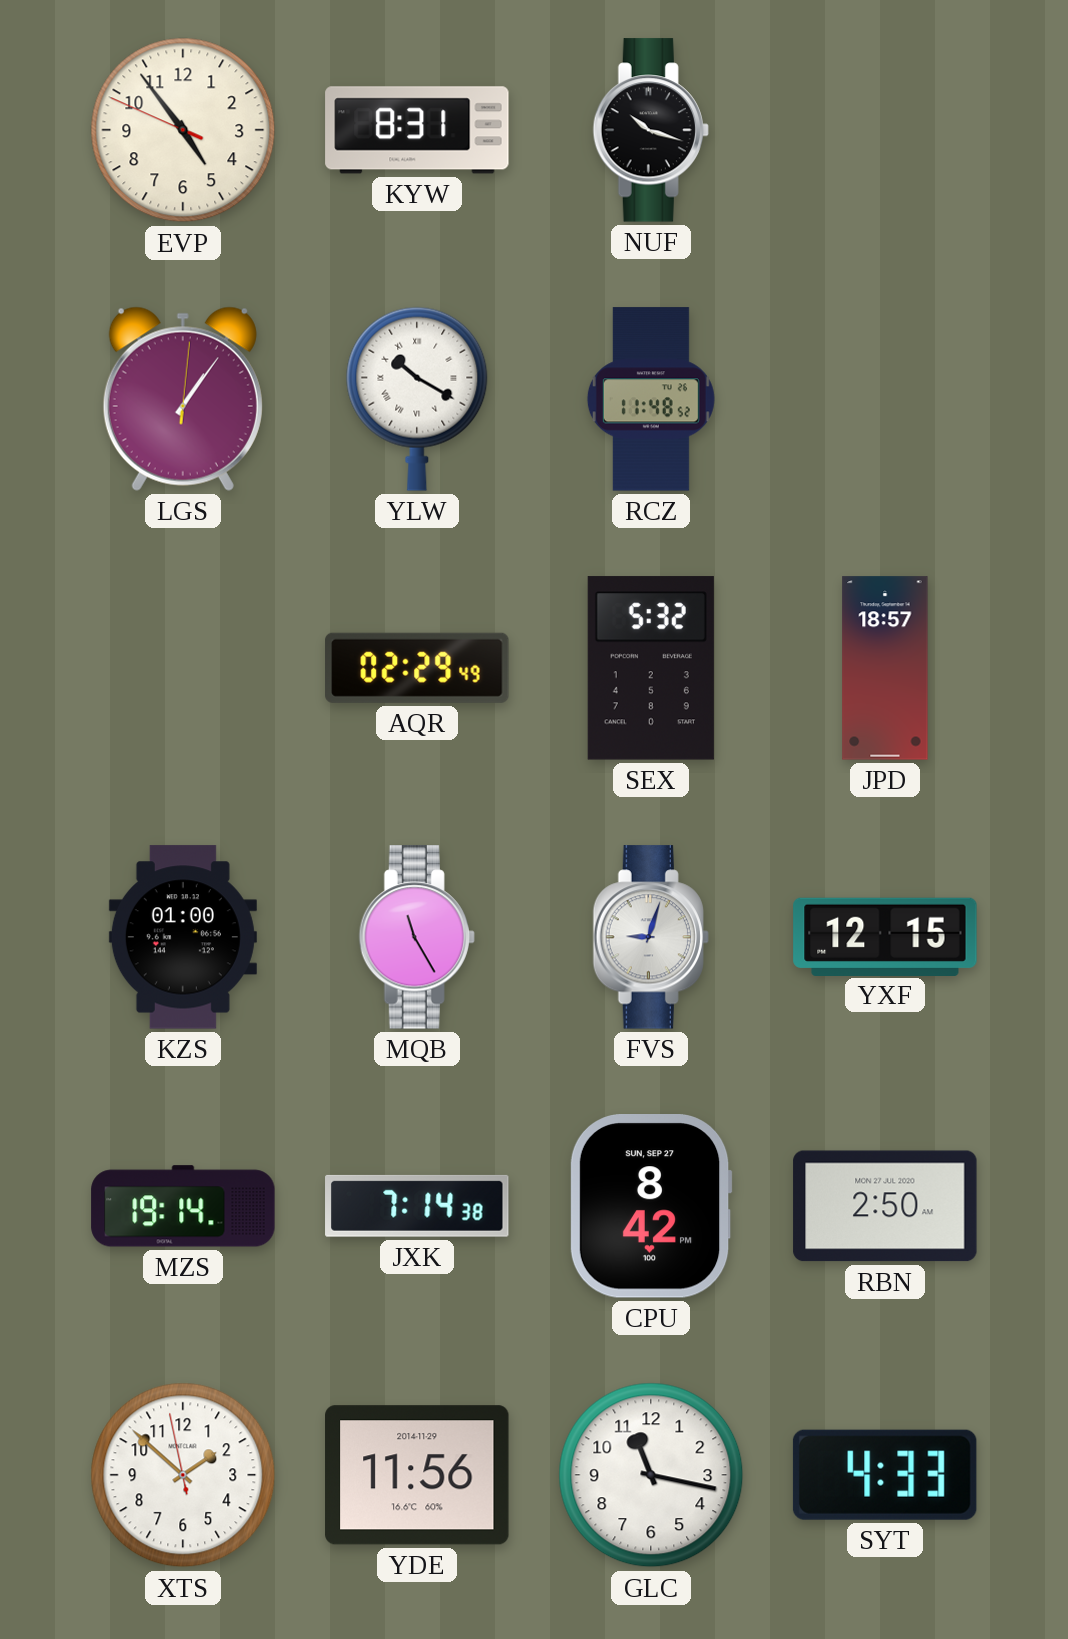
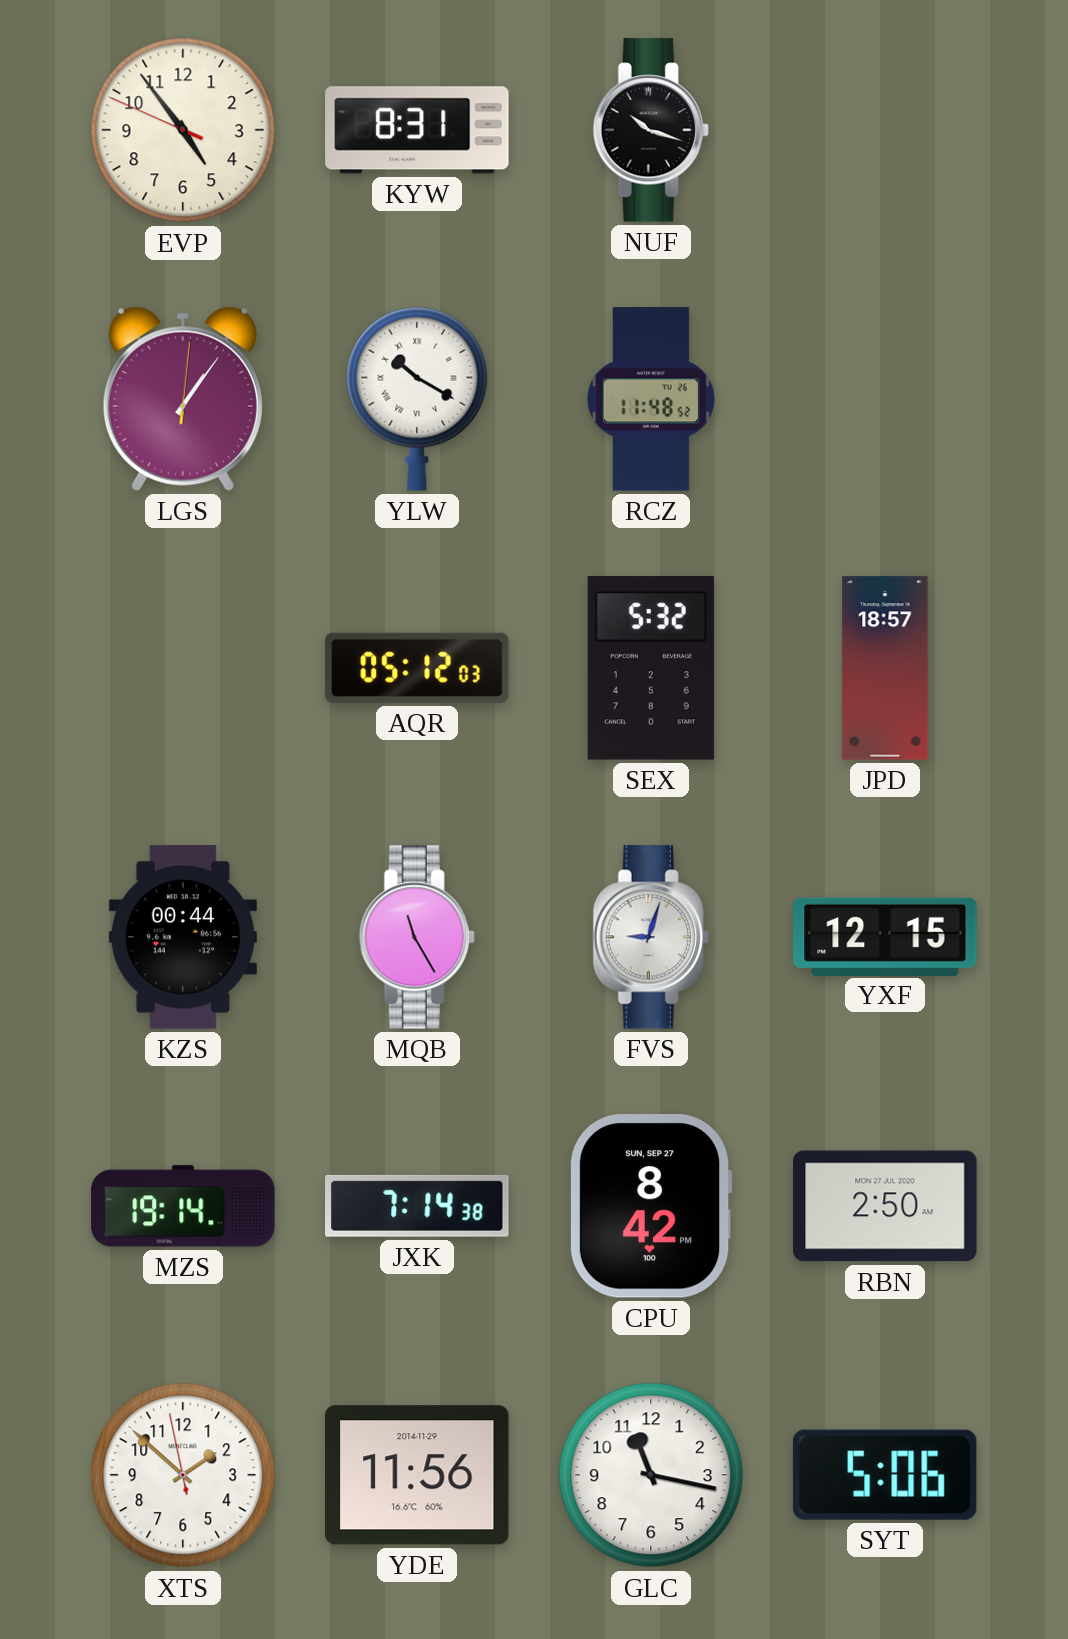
AQR: 02:29 -> 05:12 (417, 668)
KZS: 01:00 -> 00:44 (183, 937)
SYT: 4:33 -> 5:06 (885, 1475)
